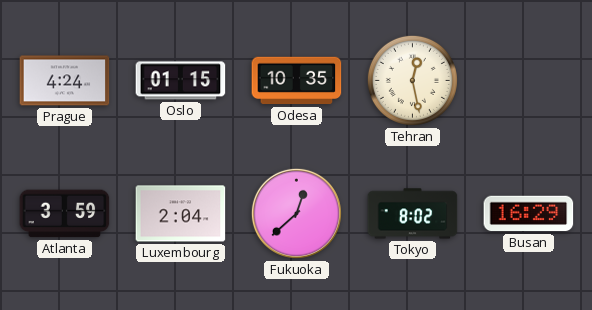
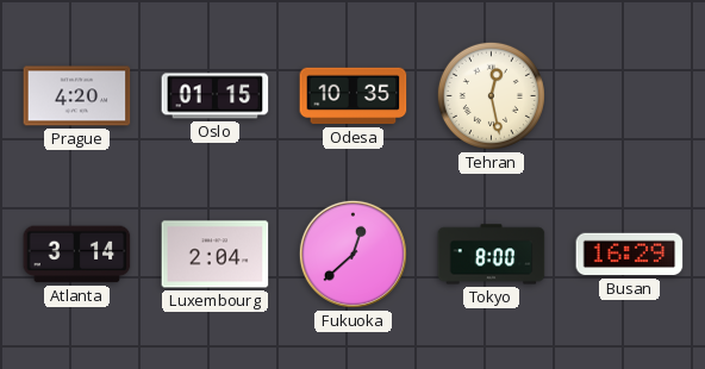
Prague: 4:24 -> 4:20 (77, 96)
Atlanta: 3:59 -> 3:14 (77, 255)
Tokyo: 8:02 -> 8:00 (492, 255)
